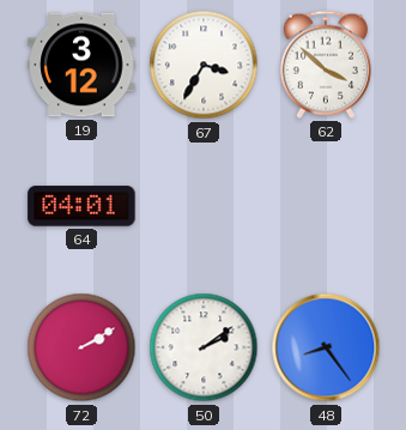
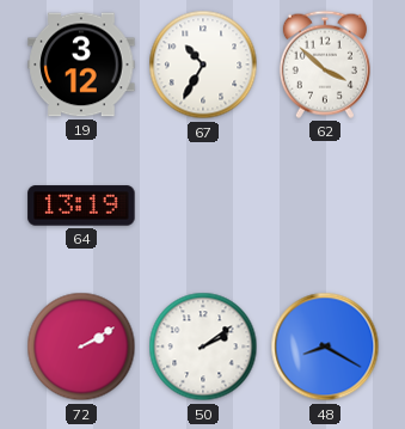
67: 3:35 -> 10:35 (203, 65)
64: 04:01 -> 13:19 (81, 206)
48: 8:24 -> 8:20 (325, 347)
